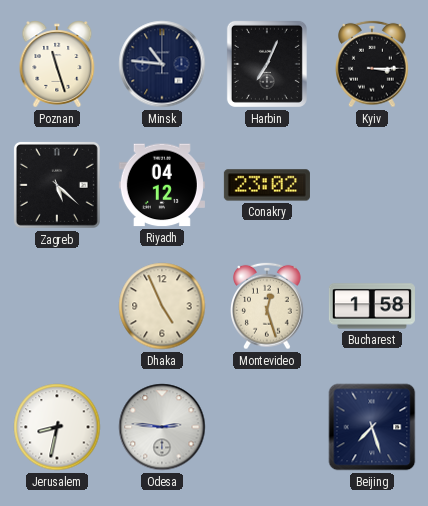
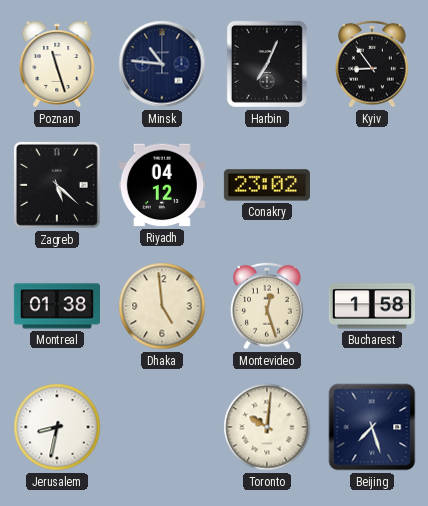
Kyiv: 3:15 -> 8:54 (373, 64)
Montreal: none -> 01:38 (57, 306)
Dhaka: 4:56 -> 4:59 (162, 306)
Odesa: 2:46 -> none (162, 427)
Toronto: none -> 10:01 (267, 427)
